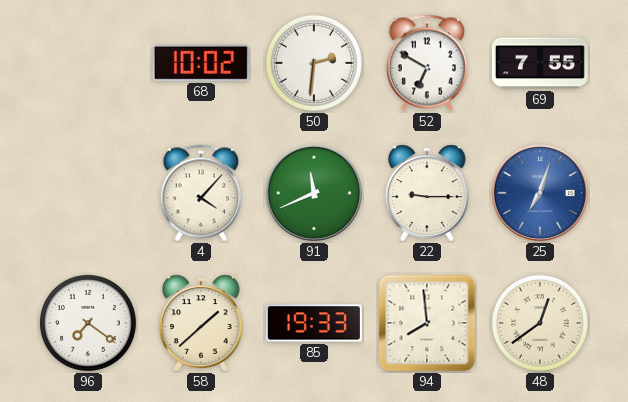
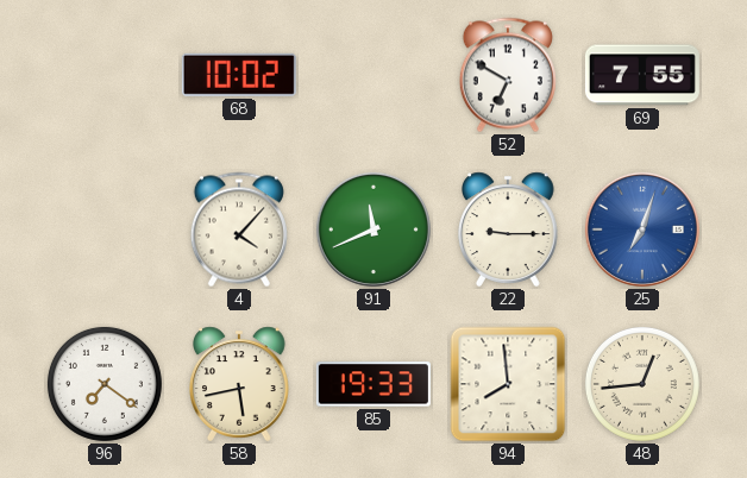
50: 2:31 -> none (314, 63)
58: 1:38 -> 5:43 (240, 384)
48: 12:39 -> 12:44 (642, 384)
